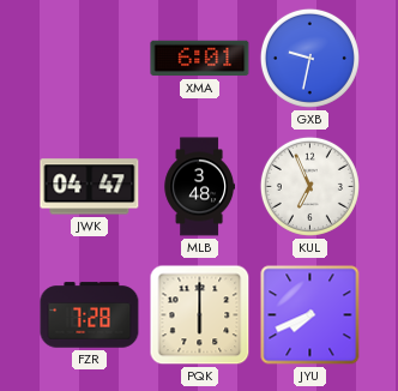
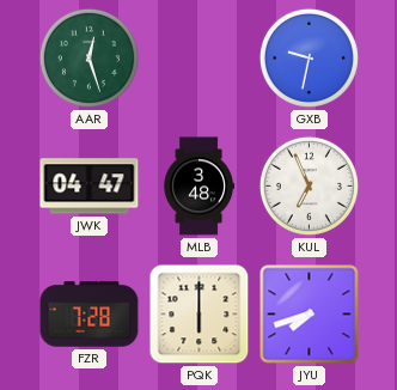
AAR: none -> 12:27 (88, 57)
XMA: 6:01 -> none (200, 59)
JYU: 7:41 -> 7:42 (310, 315)
